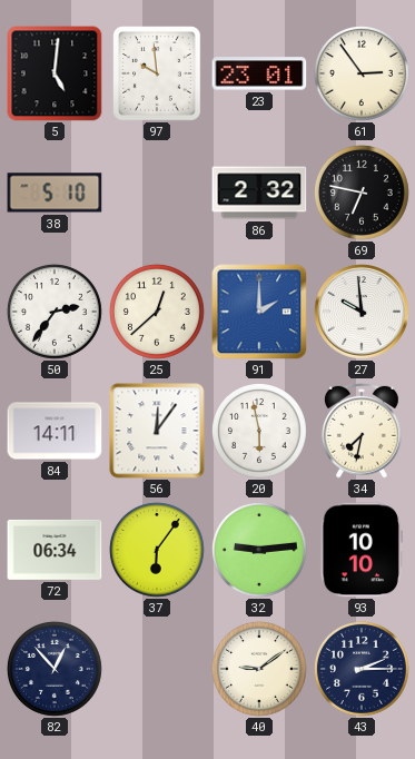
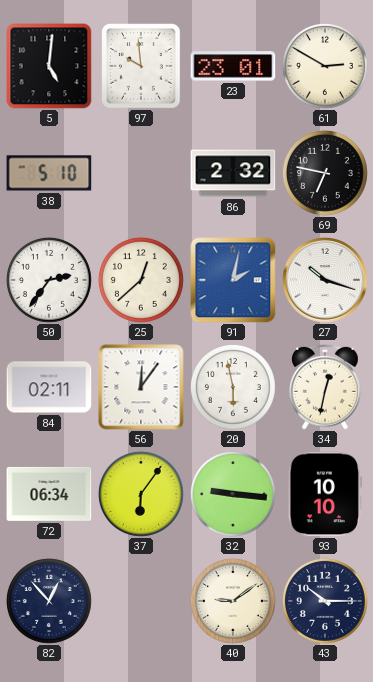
61: 2:54 -> 2:50 (325, 66)
91: 2:00 -> 2:02 (233, 280)
27: 9:59 -> 10:18 (326, 281)
84: 14:11 -> 02:11 (49, 387)
34: 7:32 -> 12:32 (325, 387)
32: 9:14 -> 9:16 (233, 494)
43: 2:15 -> 10:15 (325, 601)
